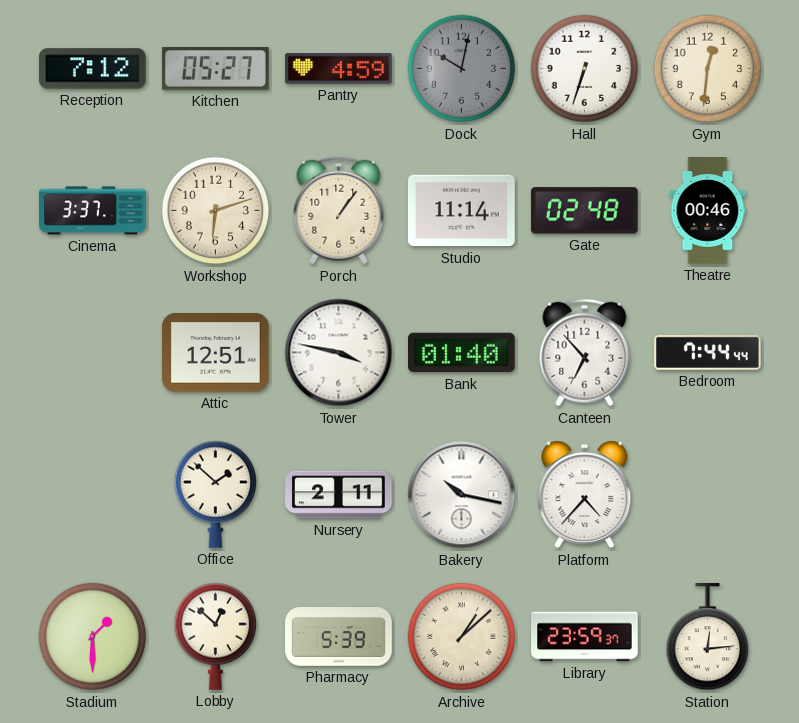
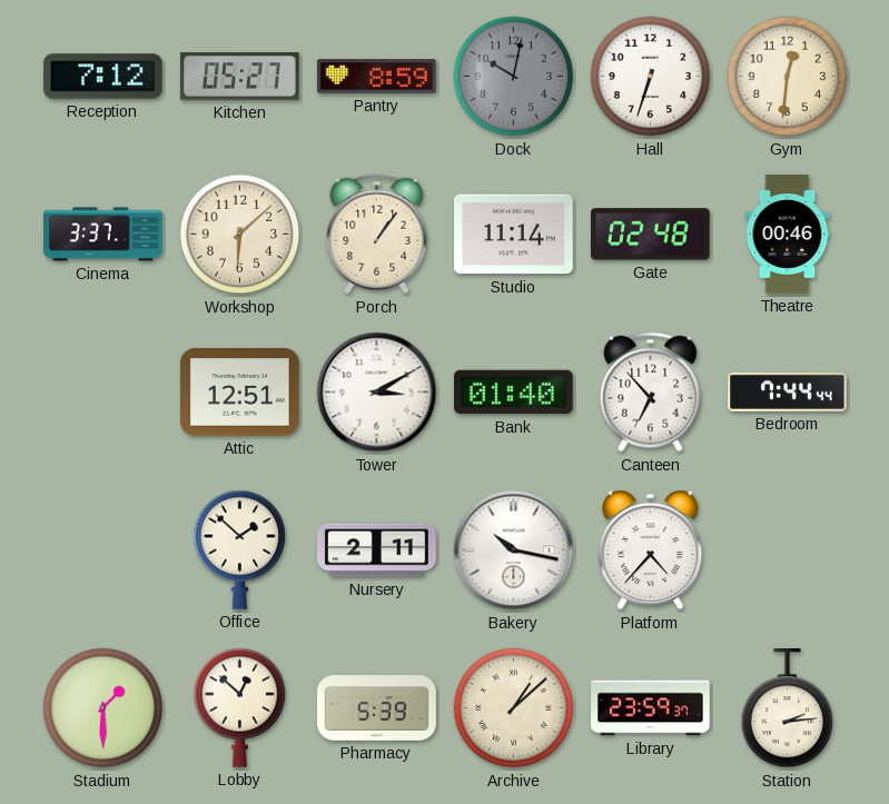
Pantry: 4:59 -> 8:59 (377, 77)
Workshop: 6:12 -> 6:08 (240, 235)
Tower: 3:47 -> 3:10 (377, 393)
Station: 12:14 -> 2:14 (788, 708)
